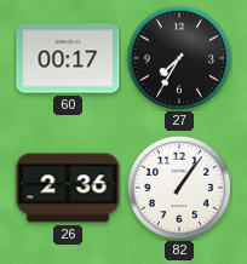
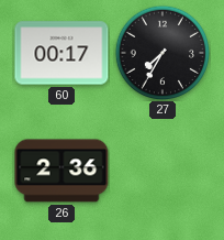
82: 1:06 -> none (178, 186)
